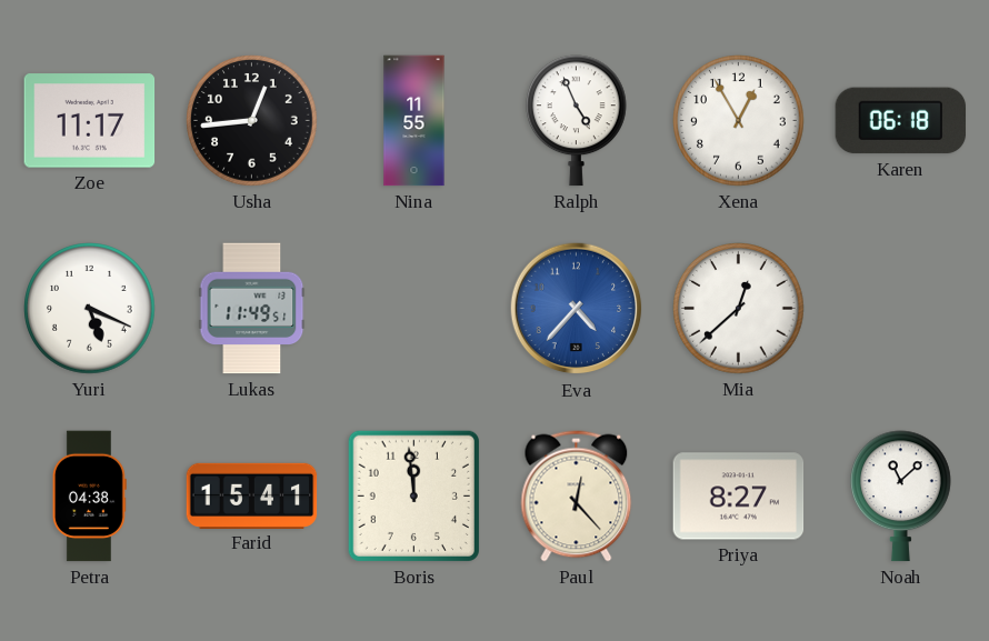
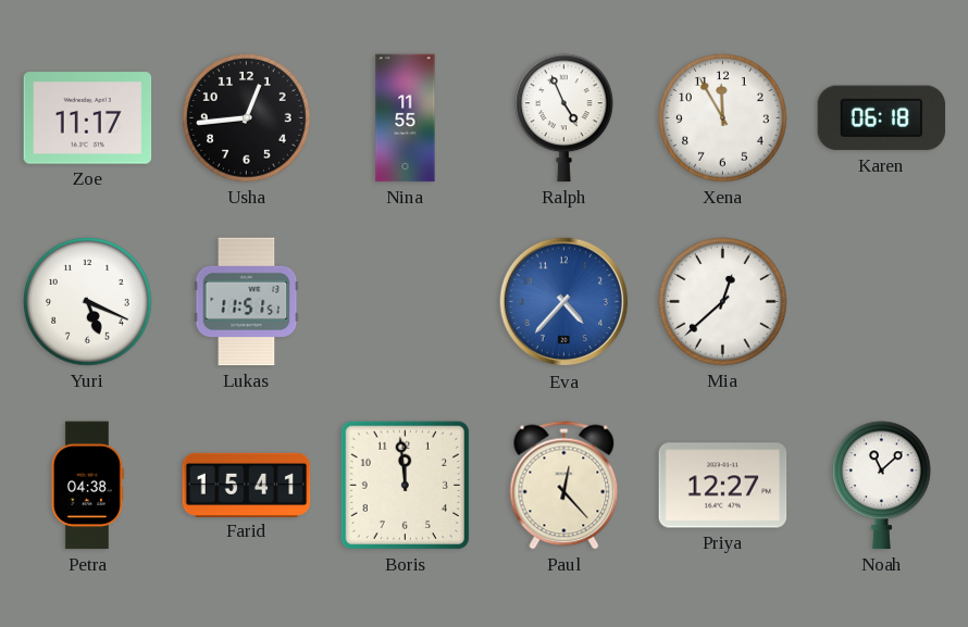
Xena: 12:55 -> 11:55 (723, 118)
Lukas: 11:49 -> 11:51 (247, 302)
Priya: 8:27 -> 12:27 (723, 486)
